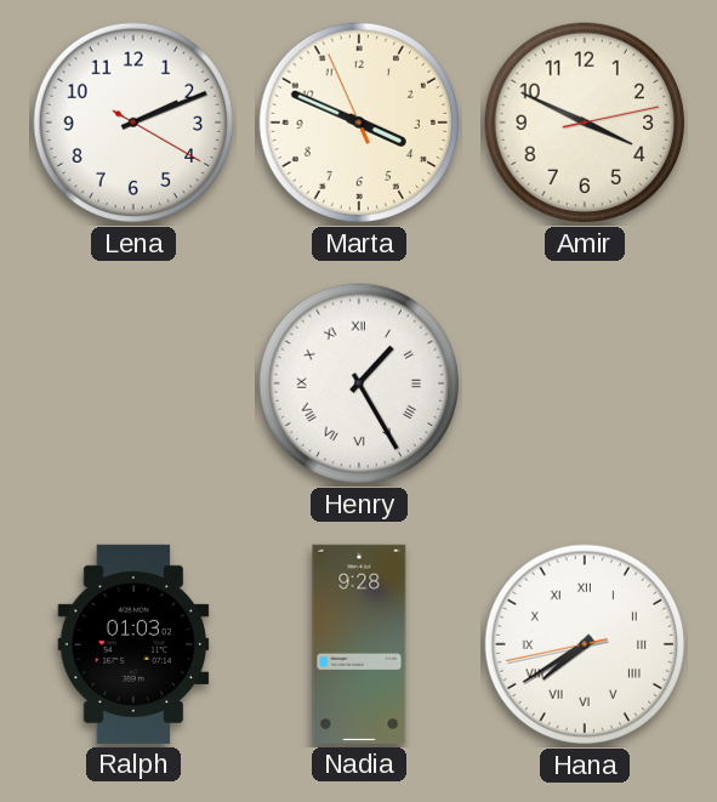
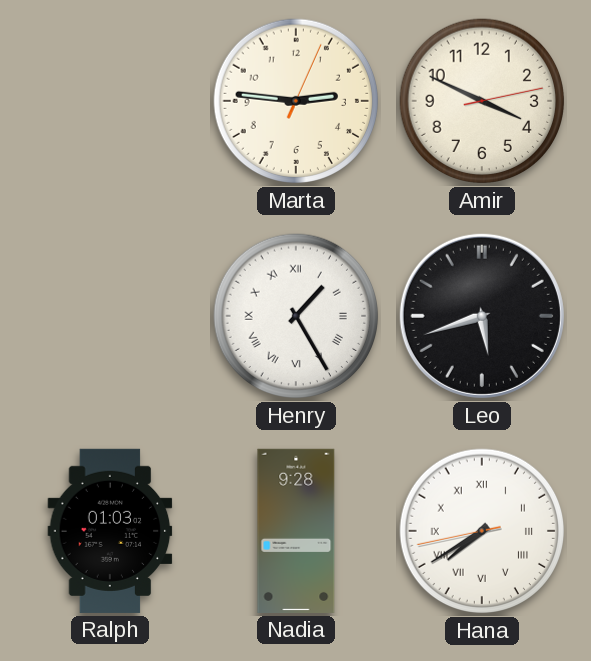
Lena: 2:11 -> none (133, 123)
Marta: 3:48 -> 2:46 (296, 101)
Leo: none -> 5:42 (482, 316)
